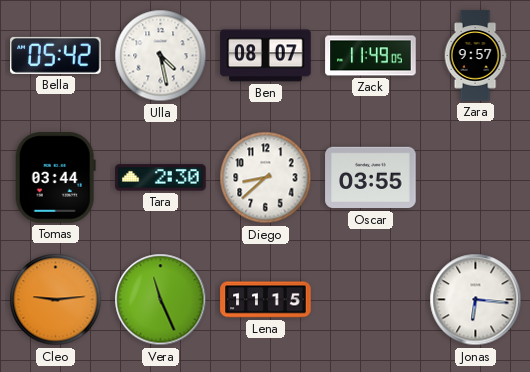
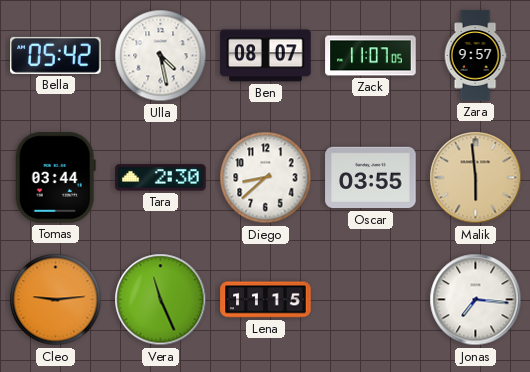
Zack: 11:49 -> 11:07 (371, 56)
Malik: none -> 5:59 (476, 178)
Jonas: 6:16 -> 7:16 (476, 300)
